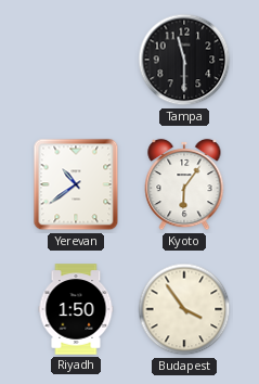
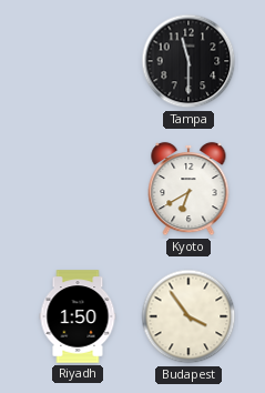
Yerevan: 10:39 -> none (76, 184)
Kyoto: 6:06 -> 6:40 (188, 189)
